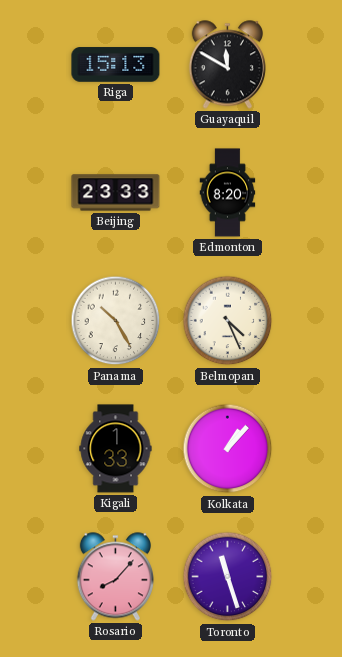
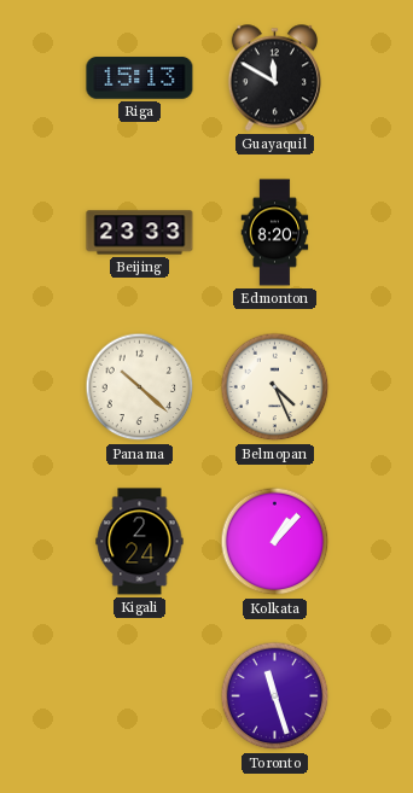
Panama: 10:25 -> 10:22 (140, 387)
Kigali: 1:33 -> 2:24 (140, 542)
Rosario: 8:07 -> none (115, 577)
